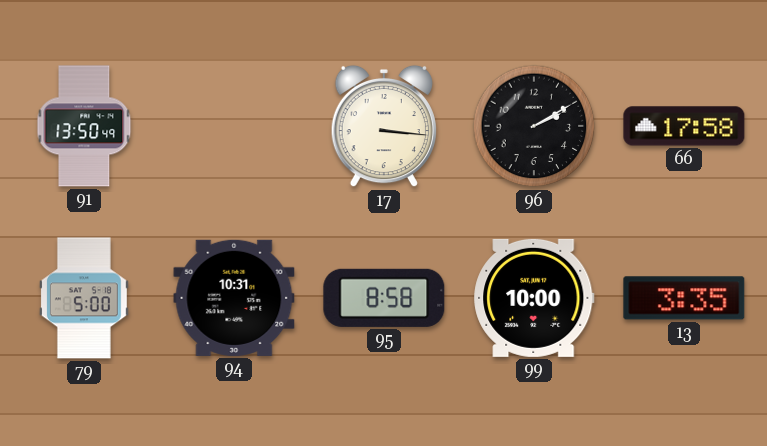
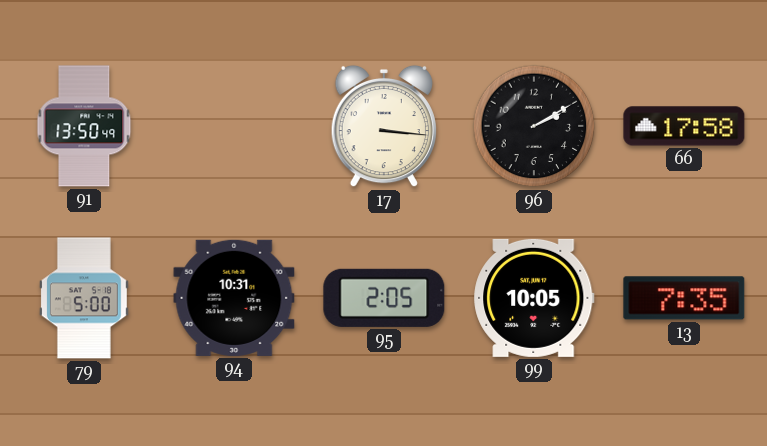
95: 8:58 -> 2:05 (384, 298)
99: 10:00 -> 10:05 (534, 298)
13: 3:35 -> 7:35 (684, 298)
